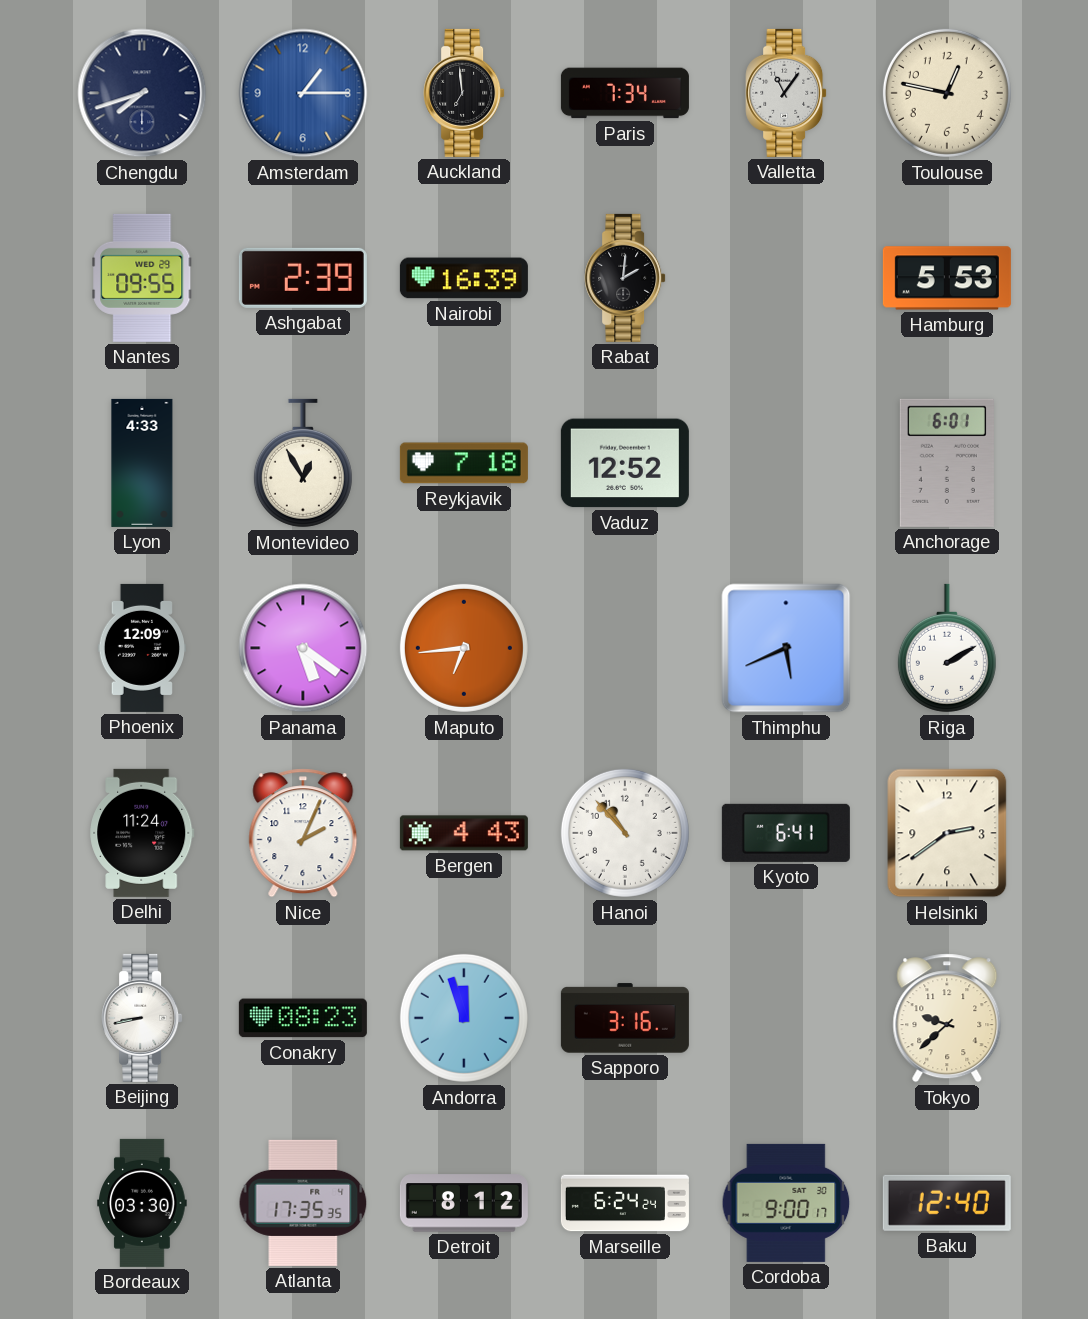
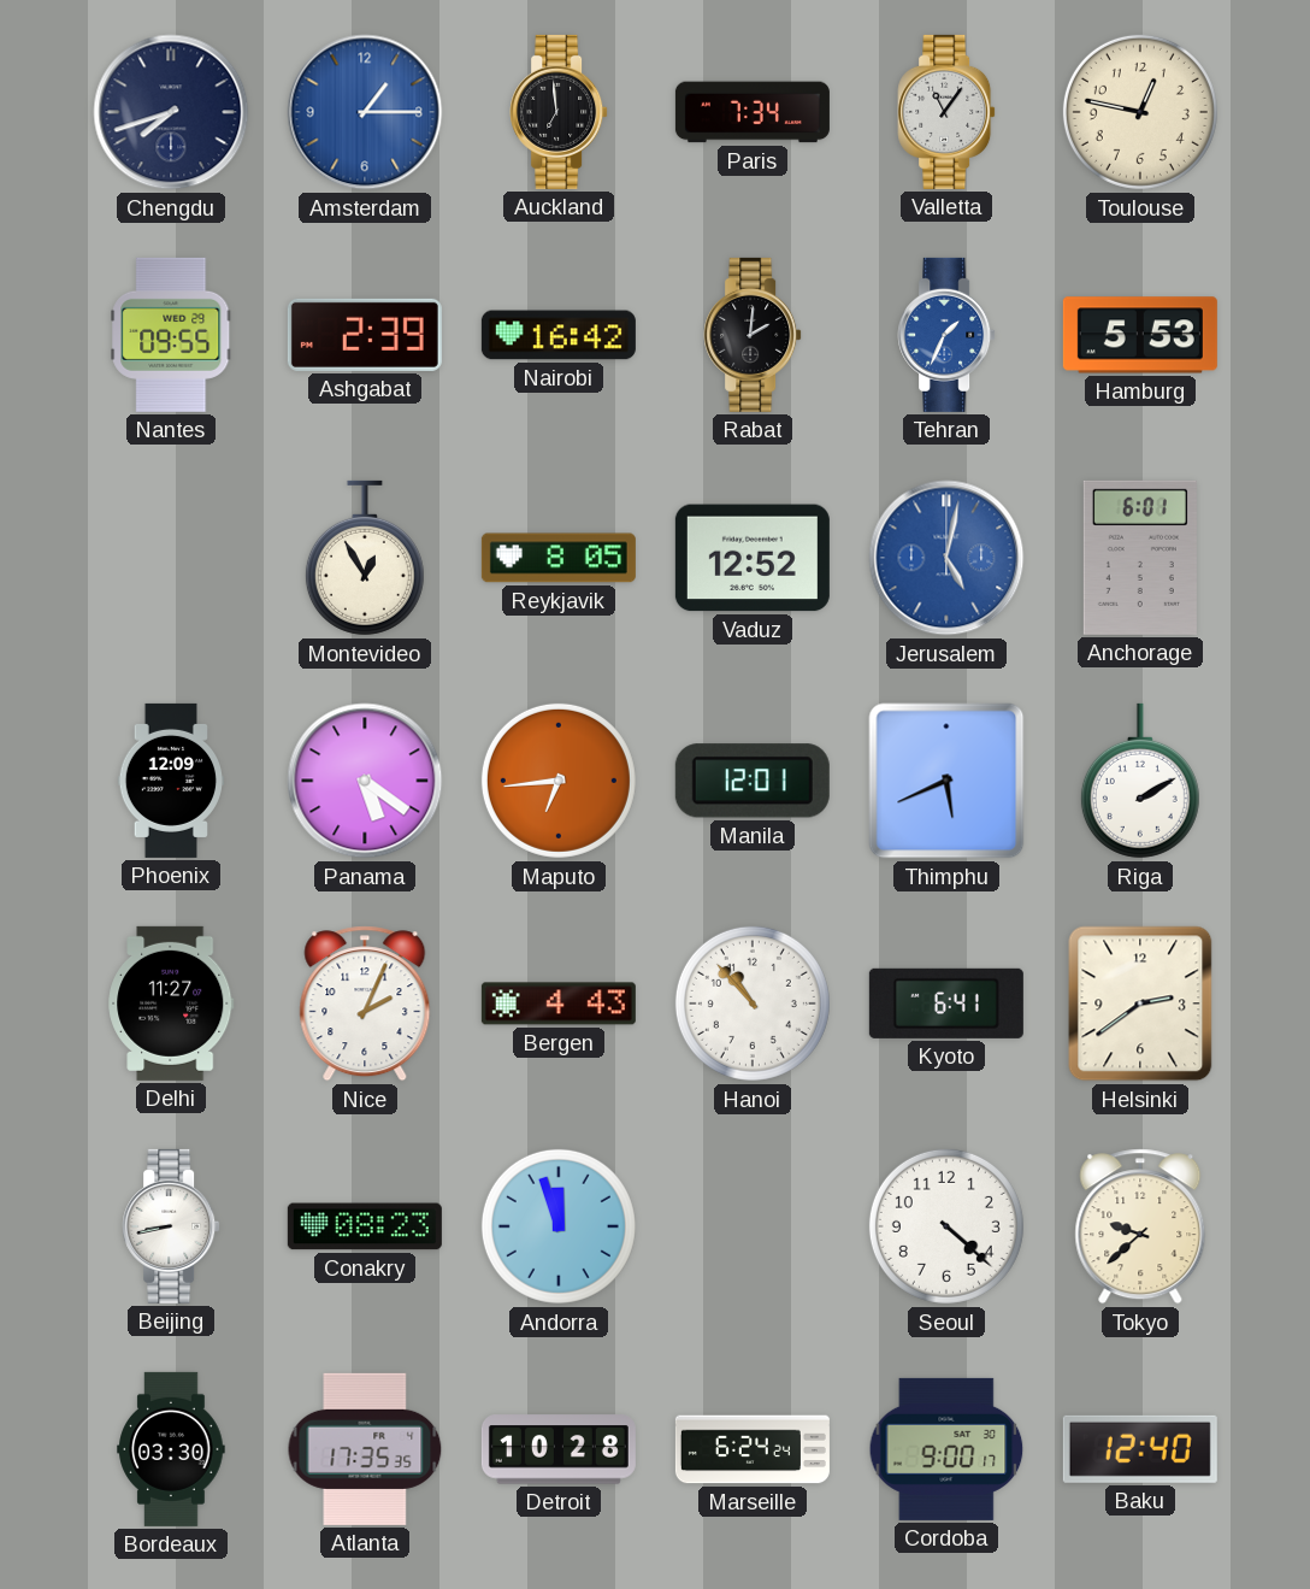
Nairobi: 16:39 -> 16:42 (559, 335)
Tehran: none -> 1:34 (946, 335)
Lyon: 4:33 -> none (142, 463)
Reykjavik: 7:18 -> 8:05 (559, 558)
Jerusalem: none -> 5:02 (946, 558)
Manila: none -> 12:01 (753, 781)
Delhi: 11:24 -> 11:27 (171, 1004)
Sapporo: 3:16 -> none (625, 1018)
Seoul: none -> 4:22 (946, 1226)
Detroit: 8:12 -> 10:28 (559, 1449)
